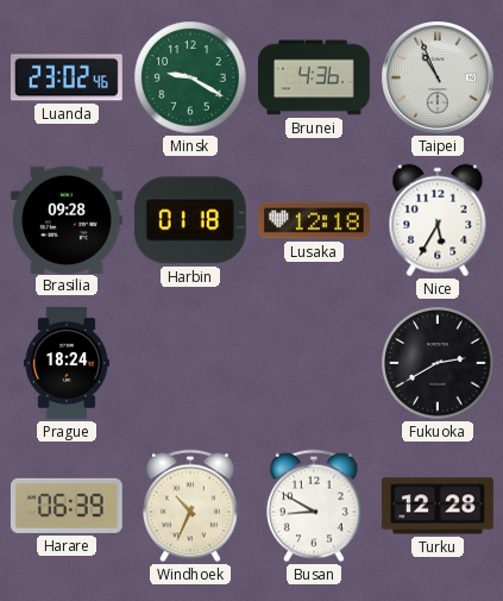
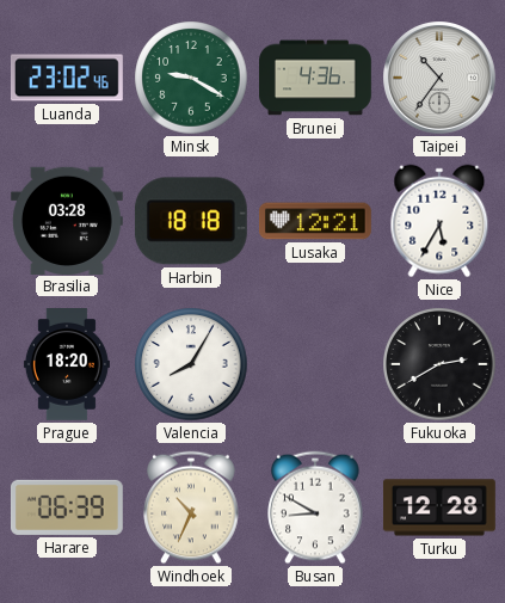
Taipei: 10:56 -> 10:36 (441, 79)
Brasilia: 09:28 -> 03:28 (67, 220)
Harbin: 01:18 -> 18:18 (191, 221)
Lusaka: 12:18 -> 12:21 (316, 221)
Prague: 18:24 -> 18:20 (67, 365)
Valencia: none -> 8:05 (191, 364)
